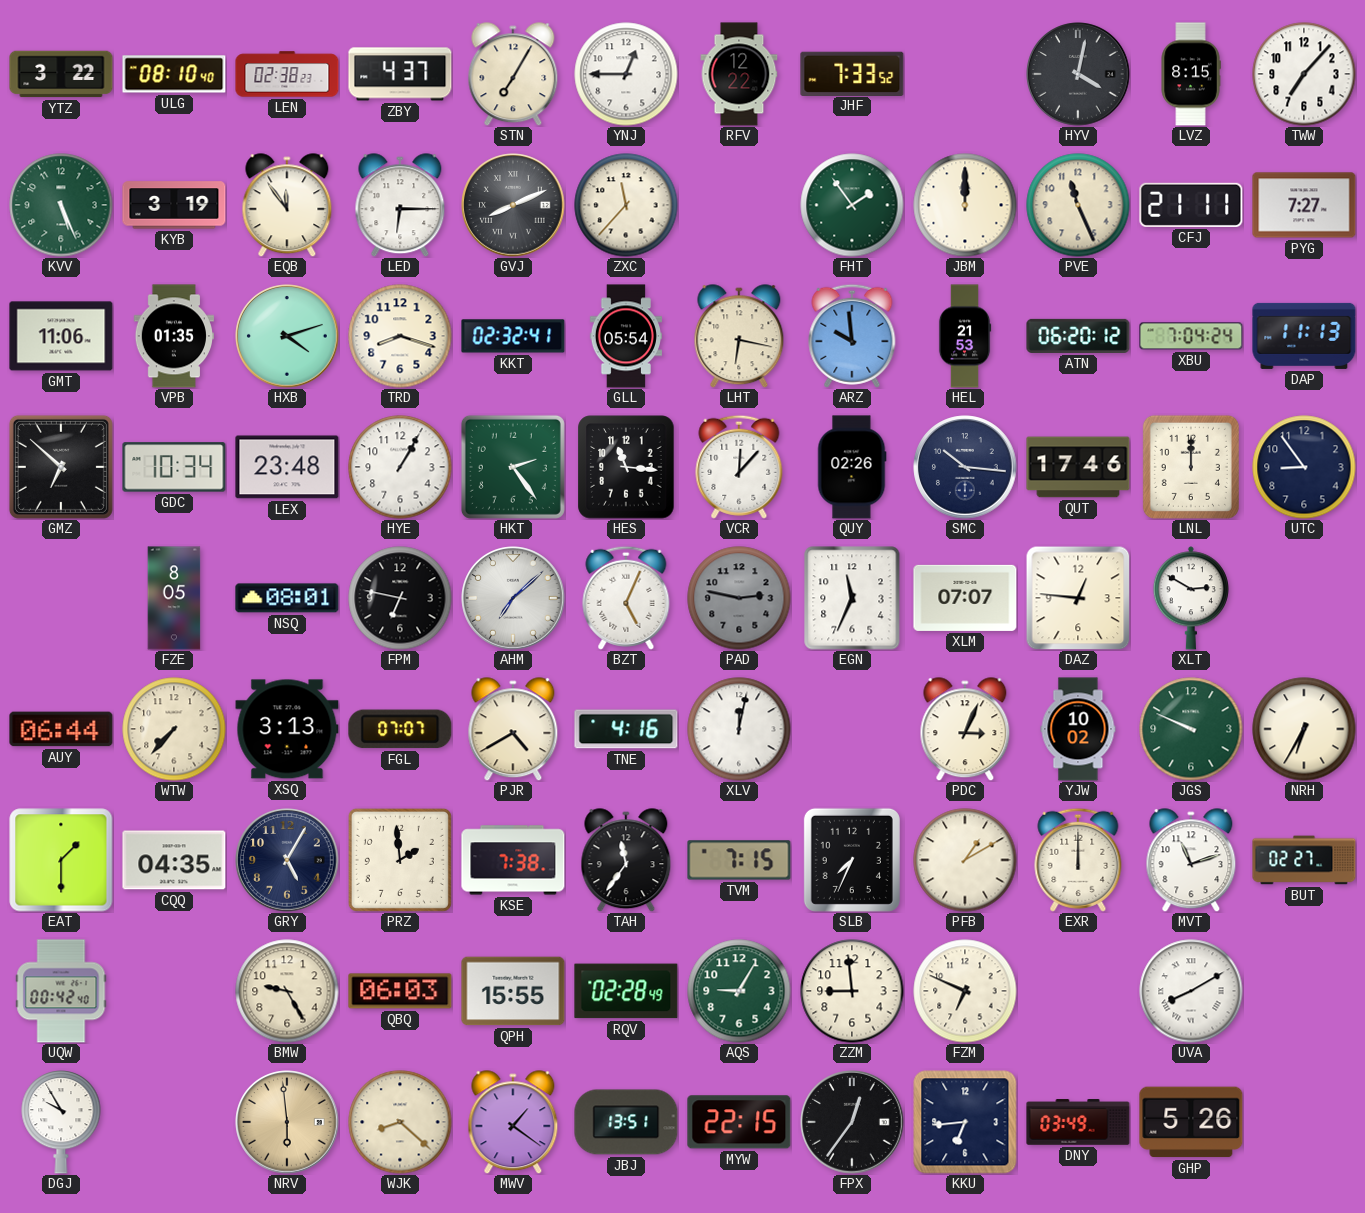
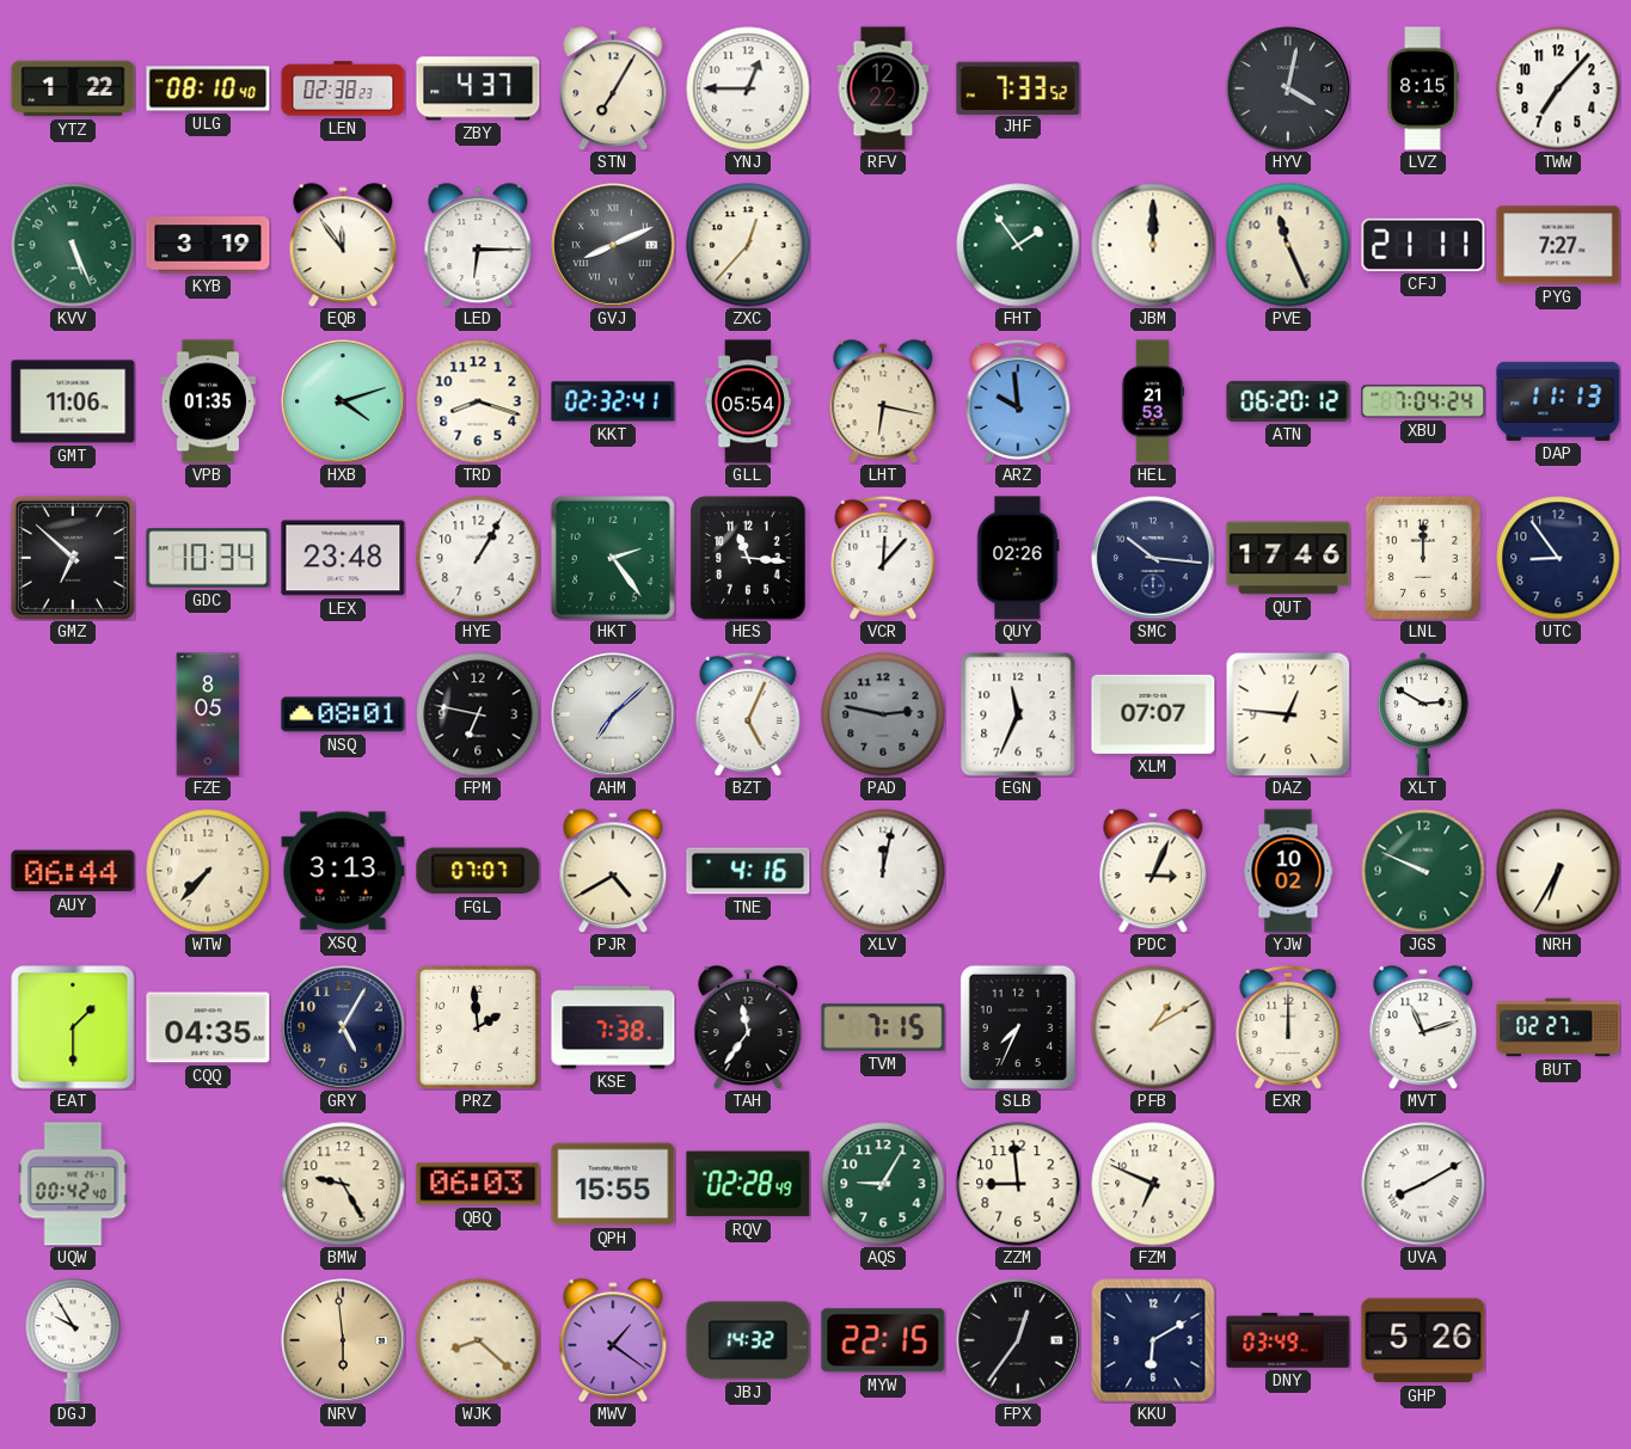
YTZ: 3:22 -> 1:22 (73, 88)
ZXC: 11:37 -> 12:37 (748, 245)
JBJ: 13:51 -> 14:32 (748, 1340)
KKU: 6:44 -> 6:10 (1153, 1340)
